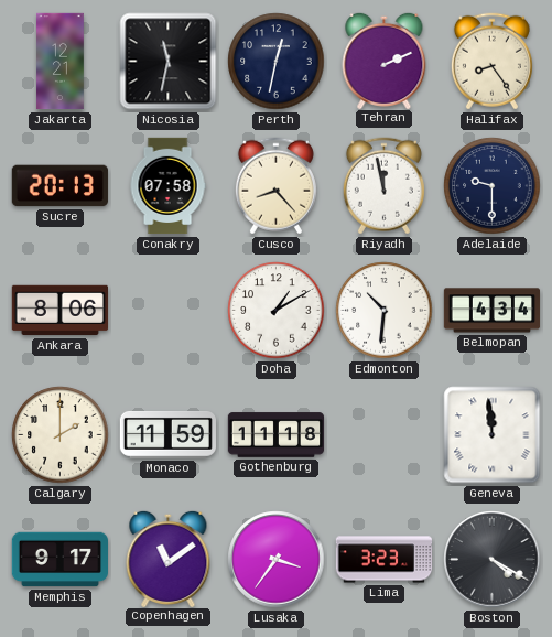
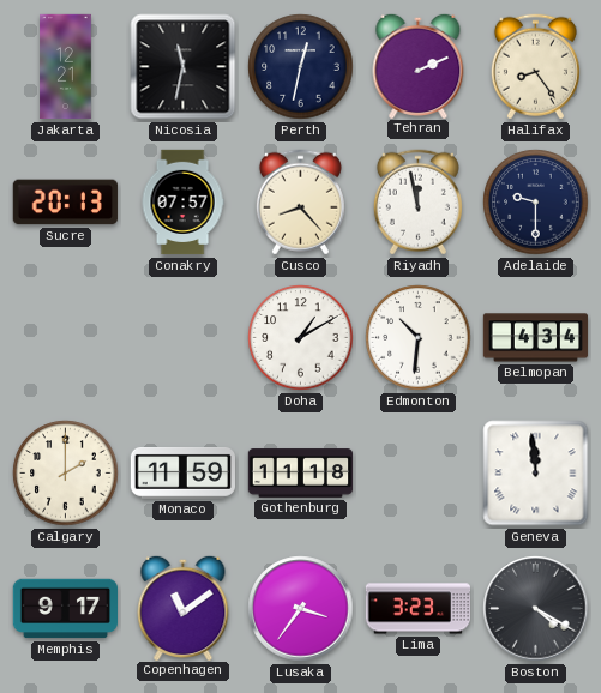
Conakry: 07:58 -> 07:57 (182, 203)
Ankara: 8:06 -> none (59, 311)
